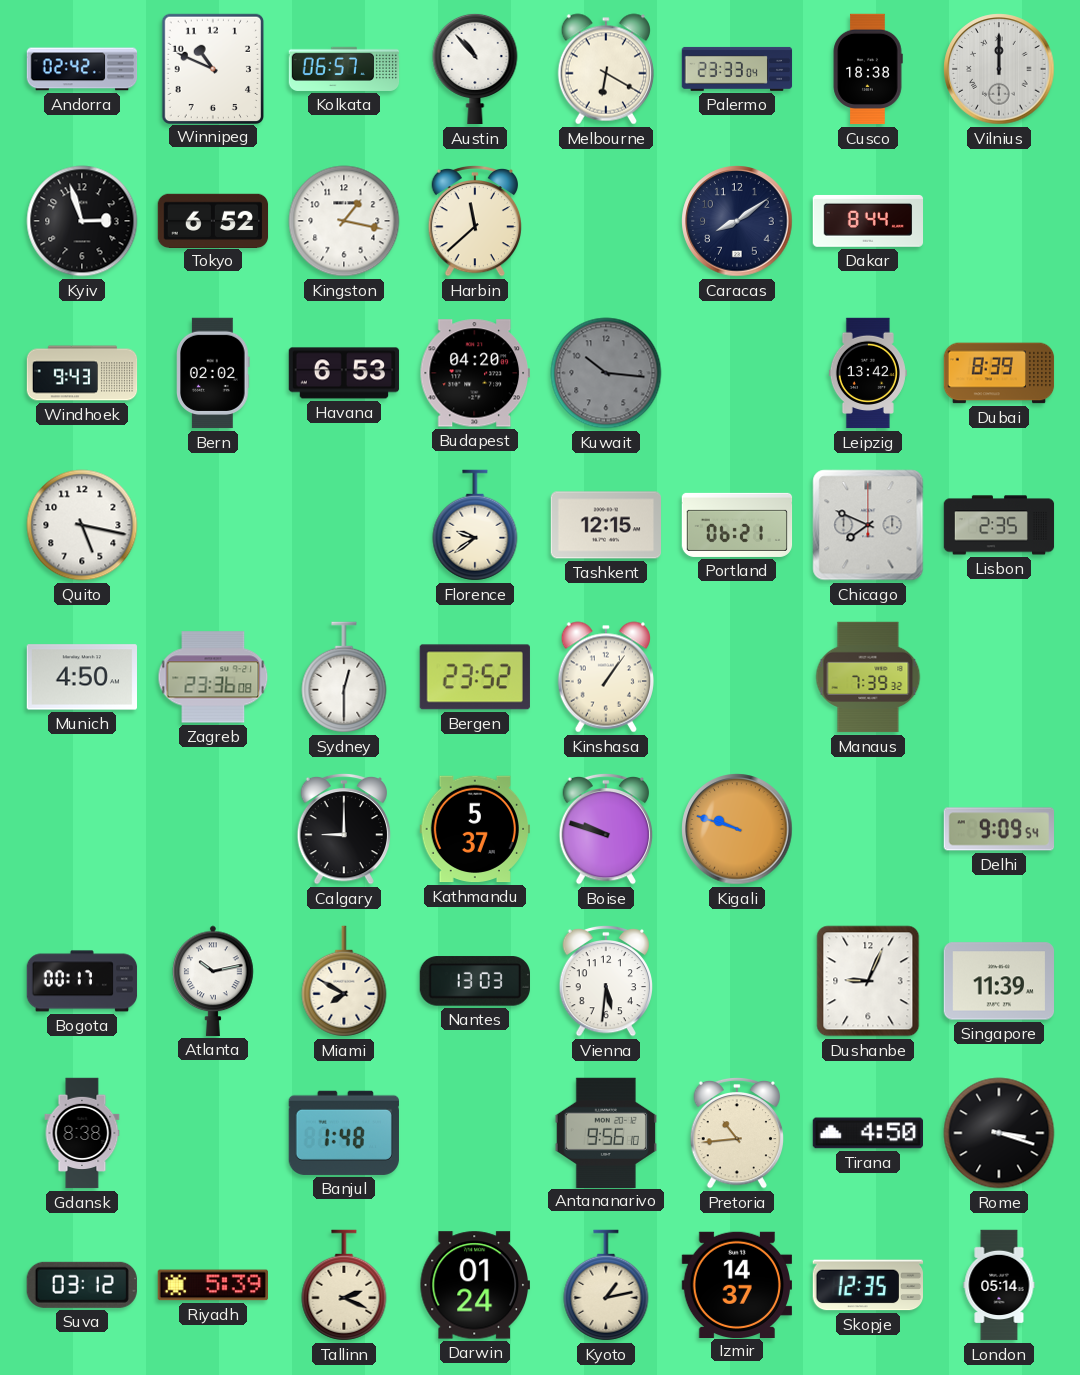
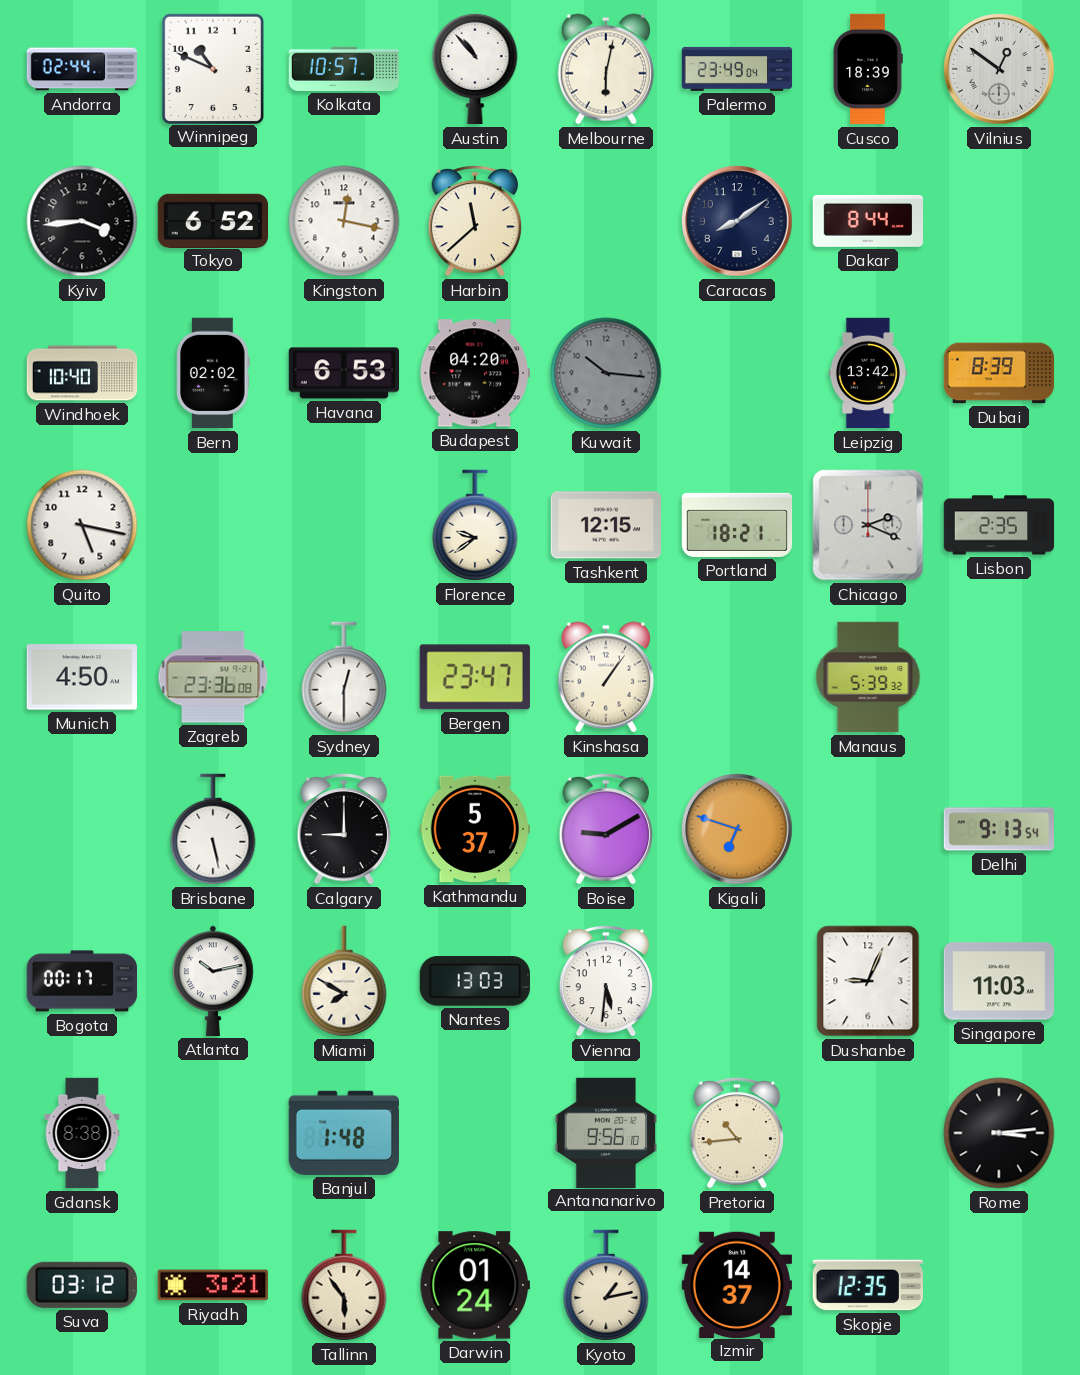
Andorra: 02:42 -> 02:44 (82, 69)
Kolkata: 06:57 -> 10:57 (344, 69)
Melbourne: 6:20 -> 6:02 (605, 69)
Palermo: 23:33 -> 23:49 (737, 69)
Cusco: 18:38 -> 18:39 (868, 69)
Vilnius: 12:00 -> 12:51 (999, 69)
Kyiv: 2:57 -> 3:44 (82, 221)
Kingston: 1:17 -> 12:17 (344, 221)
Windhoek: 9:43 -> 10:40 (82, 373)
Portland: 06:21 -> 18:21 (737, 525)
Chicago: 7:49 -> 2:19 (868, 525)
Bergen: 23:52 -> 23:47 (475, 677)
Manaus: 7:39 -> 5:39 (868, 677)
Brisbane: none -> 5:28 (213, 829)
Boise: 9:48 -> 9:10 (605, 829)
Kigali: 9:48 -> 6:48 (737, 829)
Delhi: 9:09 -> 9:13 (999, 829)
Singapore: 11:39 -> 11:03 (998, 981)
Tirana: 4:50 -> none (867, 1133)
Rome: 3:18 -> 3:14 (999, 1133)
Riyadh: 5:39 -> 3:21 (212, 1285)
Tallinn: 2:19 -> 5:54 (344, 1285)
London: 05:14 -> none (999, 1285)
